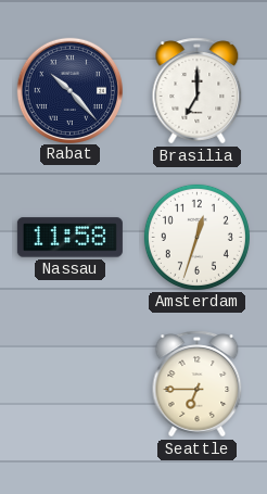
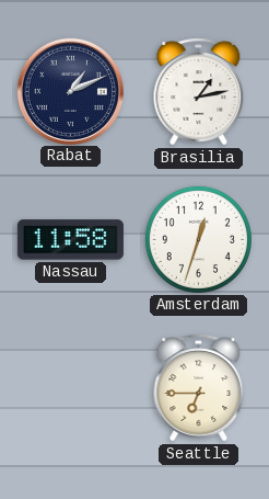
Rabat: 10:23 -> 1:11 (70, 91)
Brasilia: 7:00 -> 1:13 (199, 92)
